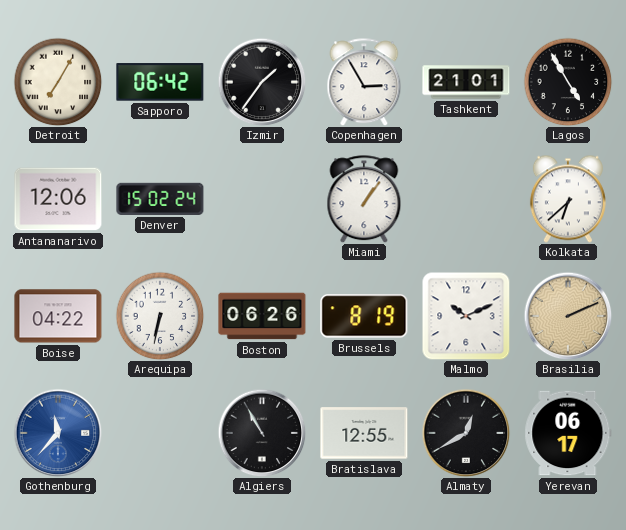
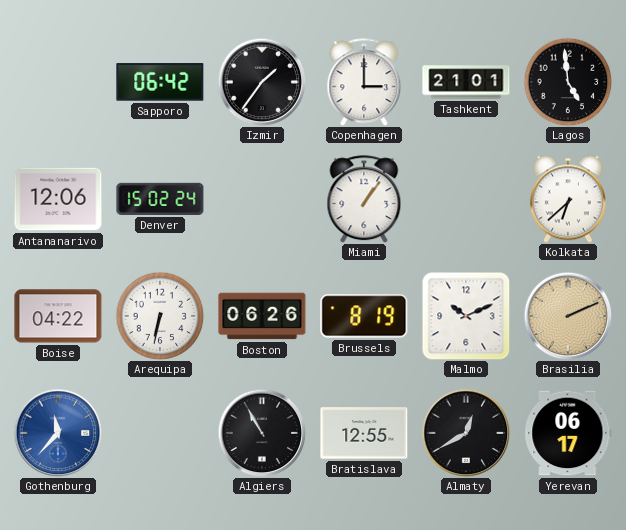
Detroit: 7:05 -> none (58, 82)
Copenhagen: 2:55 -> 3:00 (364, 82)
Lagos: 4:55 -> 4:59 (568, 82)
